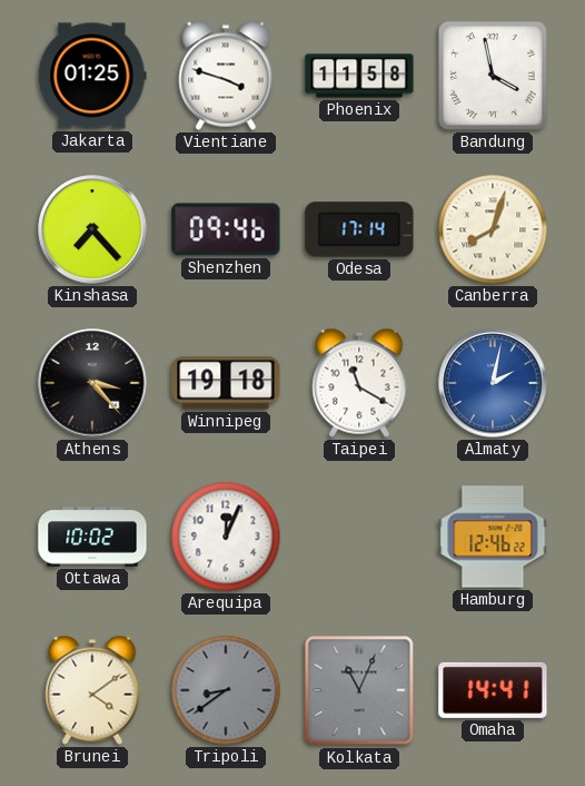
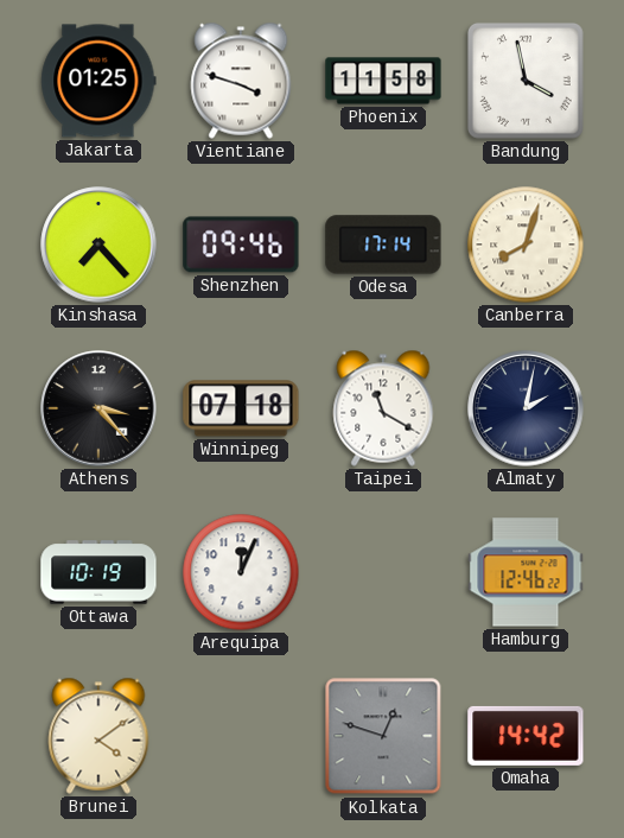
Winnipeg: 19:18 -> 07:18 (241, 408)
Almaty dial: blue -> navy (526, 408)
Ottawa: 10:02 -> 10:19 (98, 572)
Tripoli: 8:39 -> none (226, 690)
Kolkata: 11:04 -> 12:48 (383, 736)
Omaha: 14:41 -> 14:42 (526, 736)
